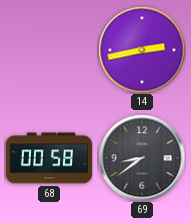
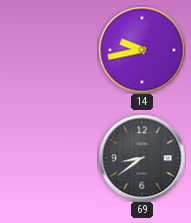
14: 2:43 -> 9:43 (142, 50)
68: 00:58 -> none (49, 158)
